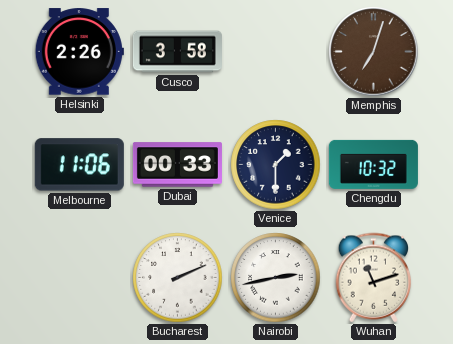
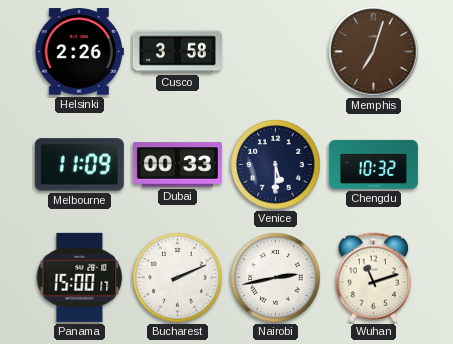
Melbourne: 11:06 -> 11:09 (79, 165)
Venice: 1:30 -> 5:30 (276, 165)
Panama: none -> 15:00 (80, 277)
